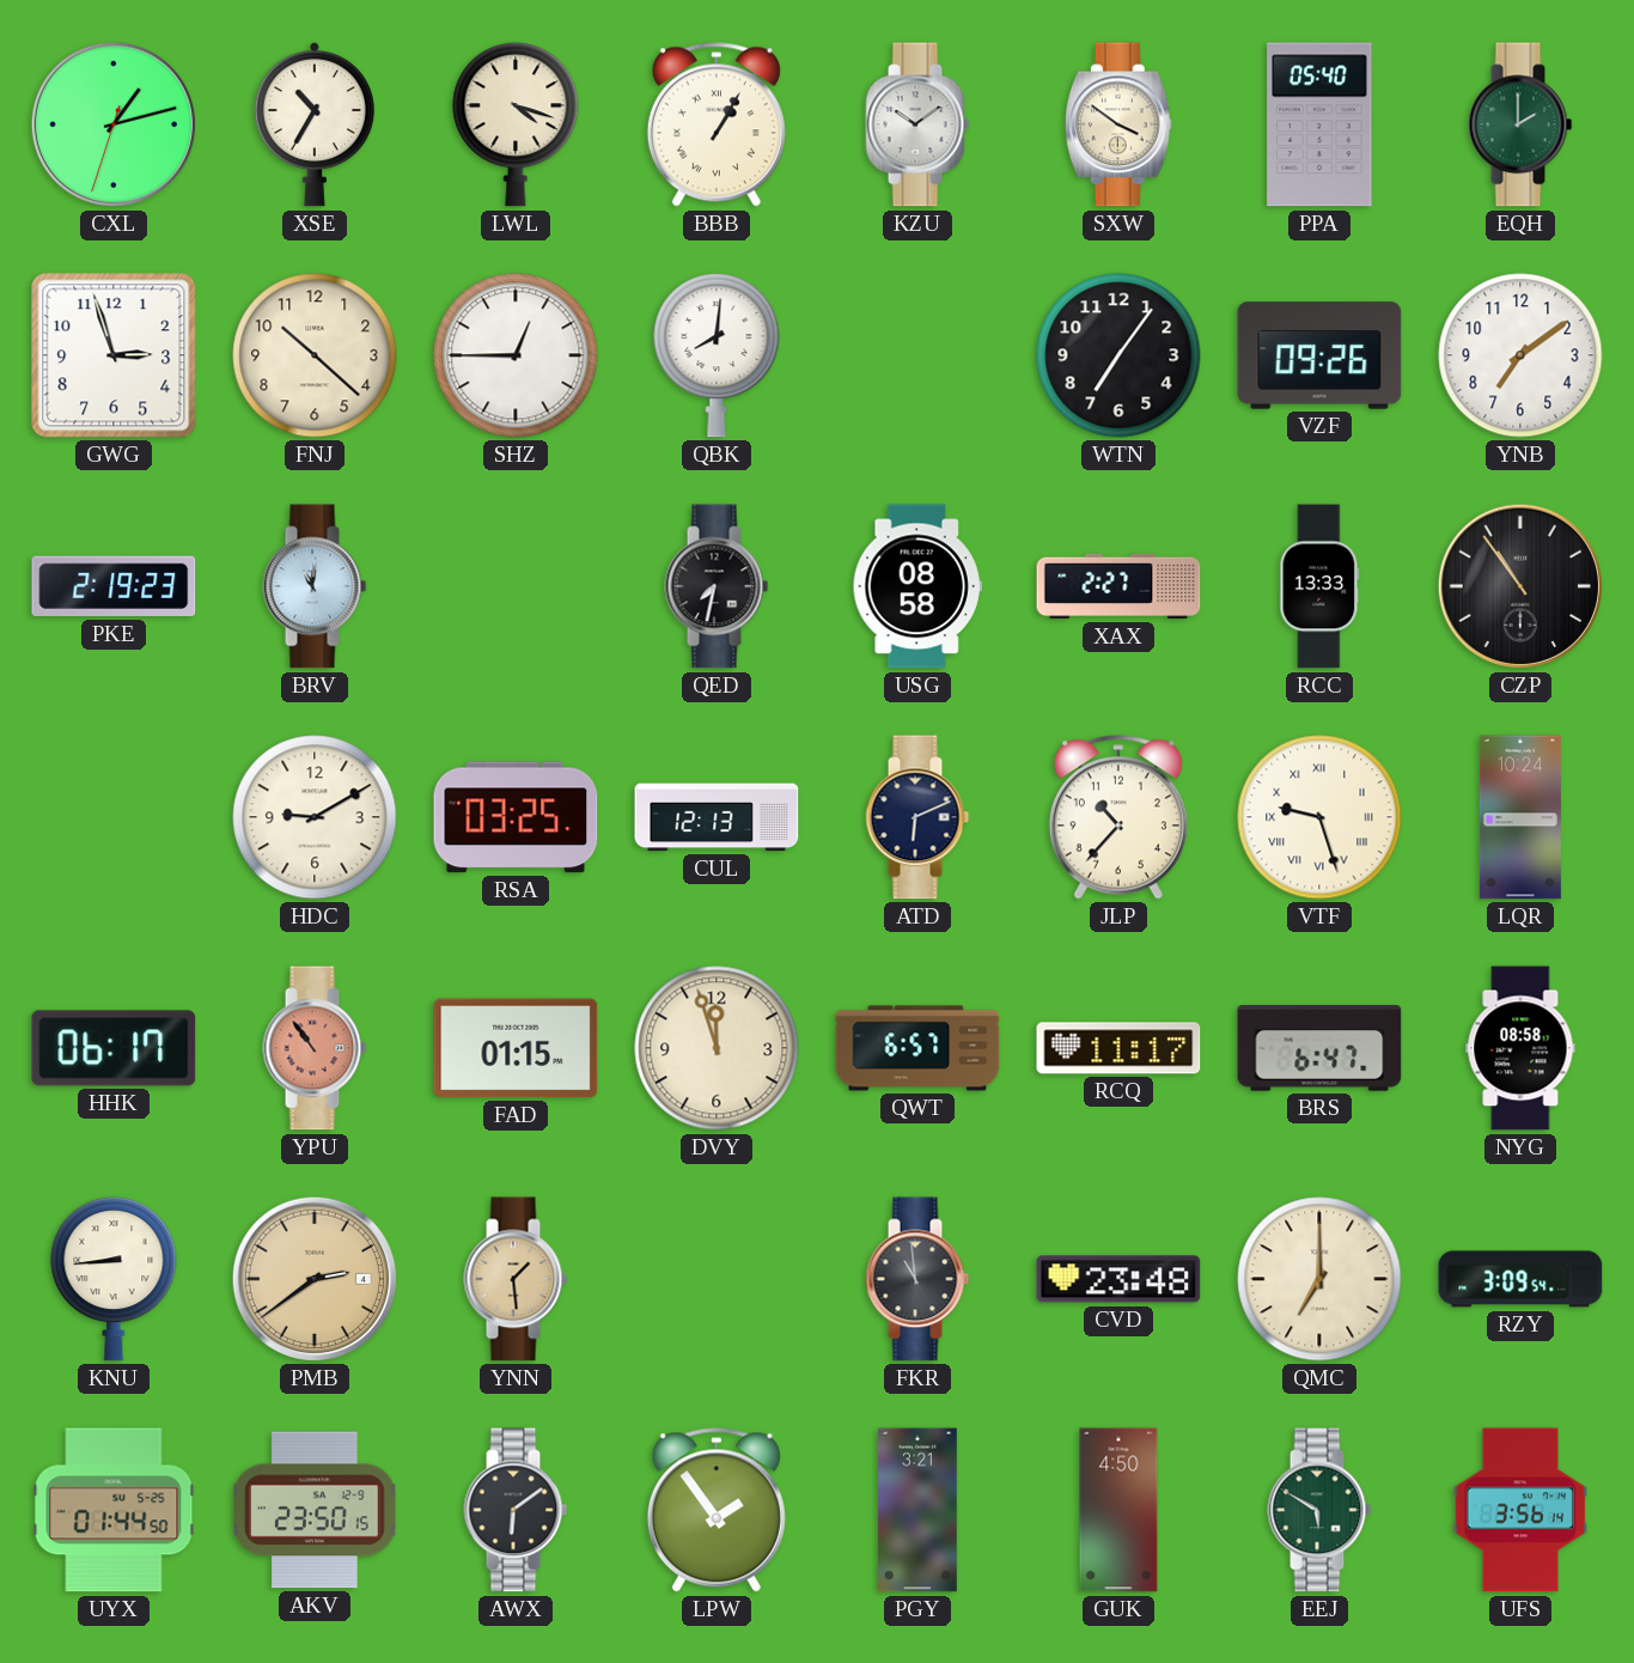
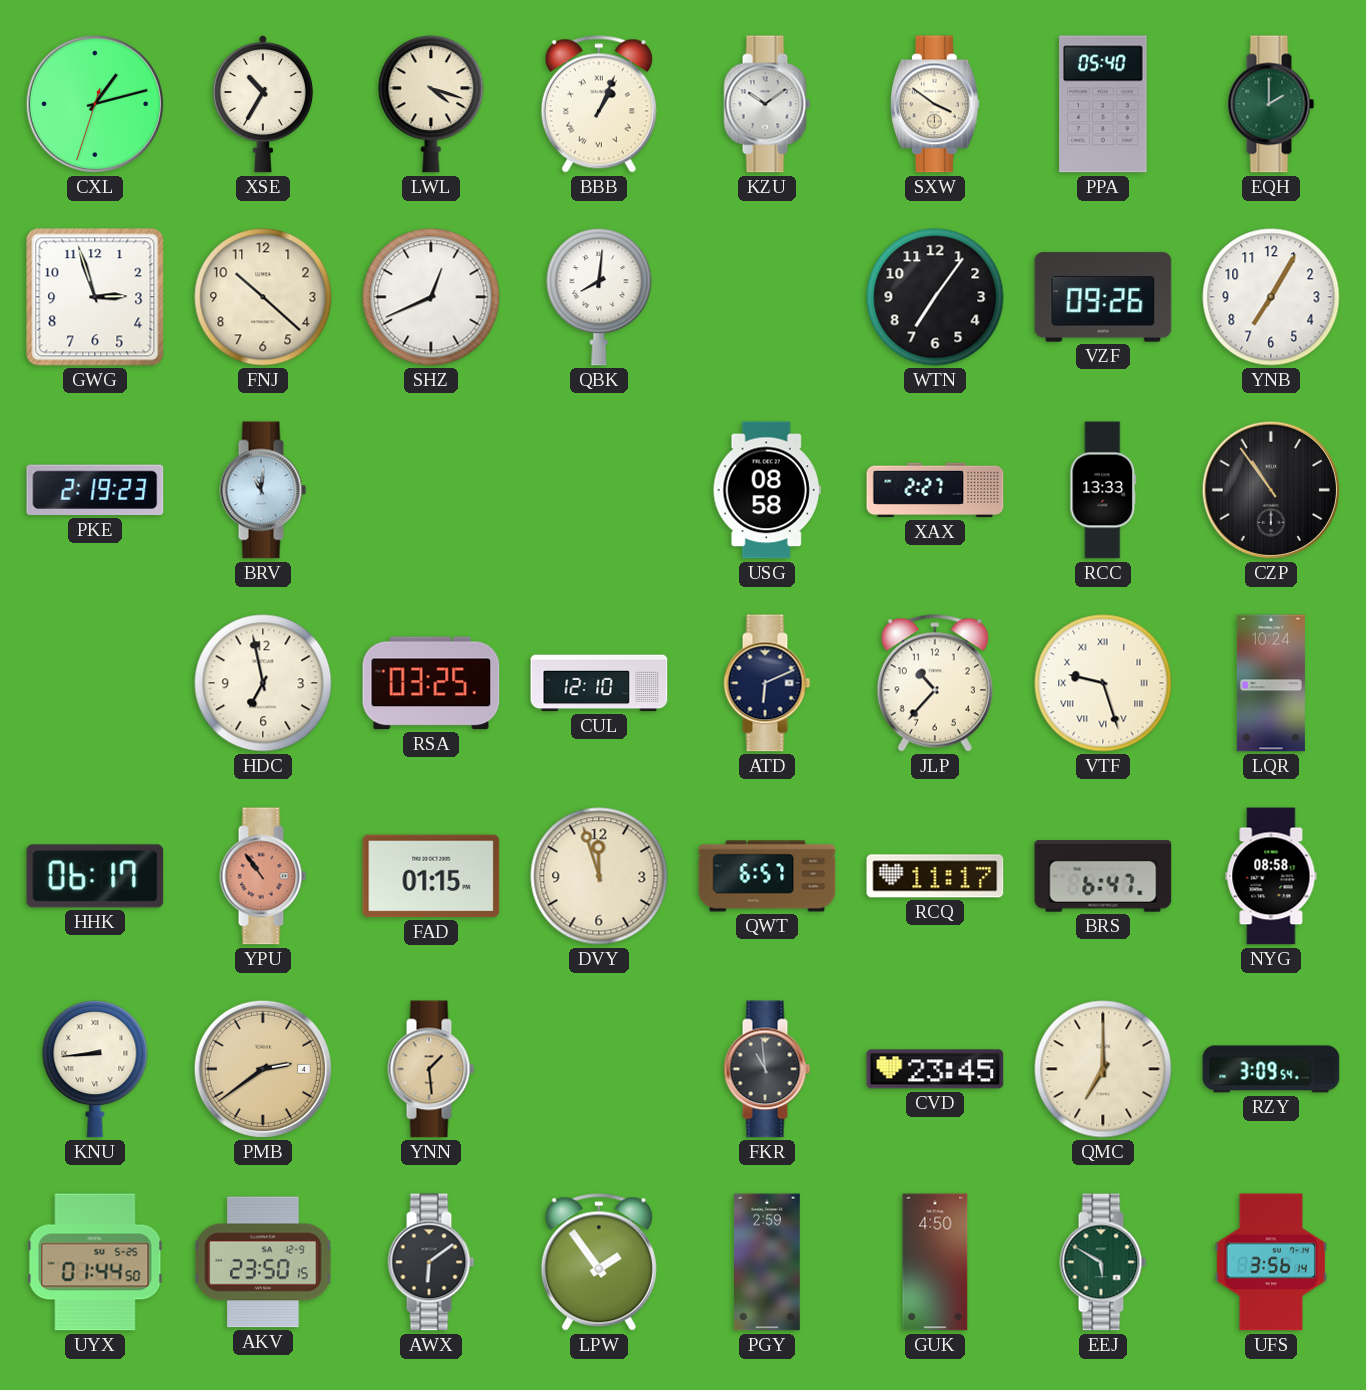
BBB: 1:05 -> 1:04 (599, 104)
SHZ: 12:45 -> 12:41 (431, 297)
YNB: 7:09 -> 7:05 (1271, 297)
QED: 7:32 -> none (717, 586)
HDC: 9:10 -> 6:58 (263, 683)
CUL: 12:13 -> 12:10 (599, 683)
CVD: 23:48 -> 23:45 (935, 1069)
PGY: 3:21 -> 2:59 (768, 1262)
